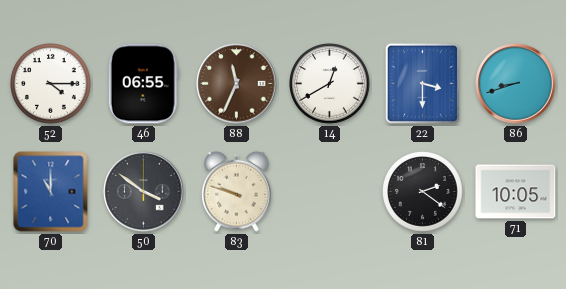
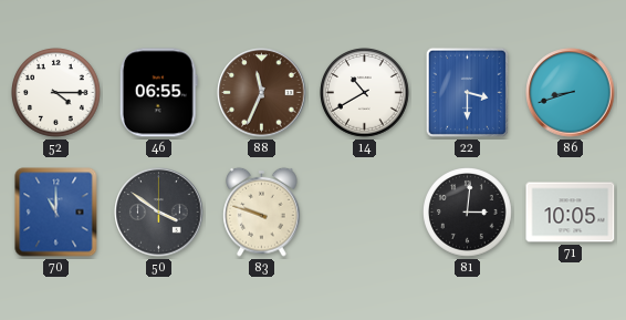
14: 12:40 -> 10:40 (365, 93)
81: 2:21 -> 3:01 (468, 213)
